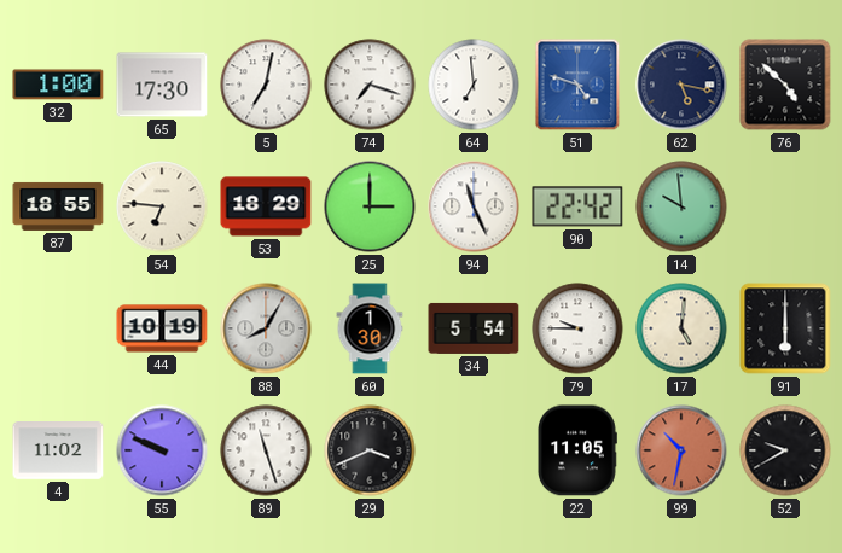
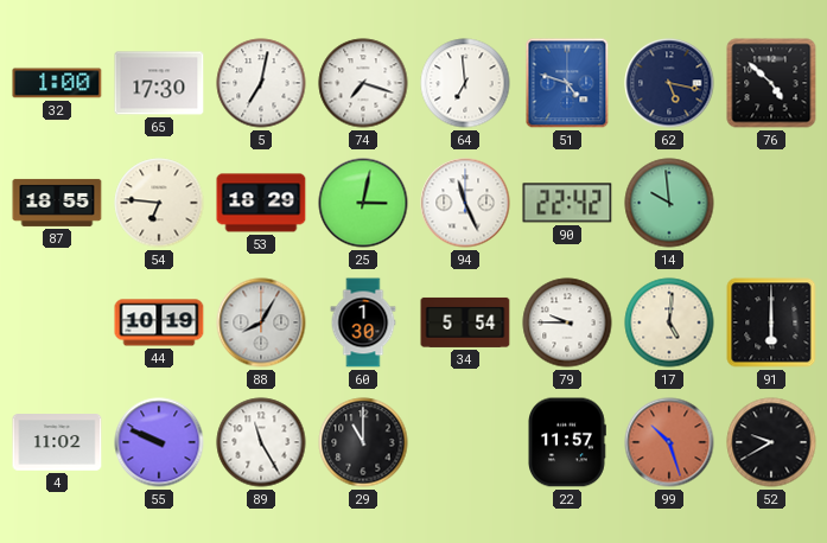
25: 3:00 -> 3:02 (363, 203)
89: 11:27 -> 11:25 (261, 442)
29: 3:41 -> 11:00 (363, 442)
22: 11:05 -> 11:57 (567, 442)
99: 10:32 -> 10:27 (669, 442)
